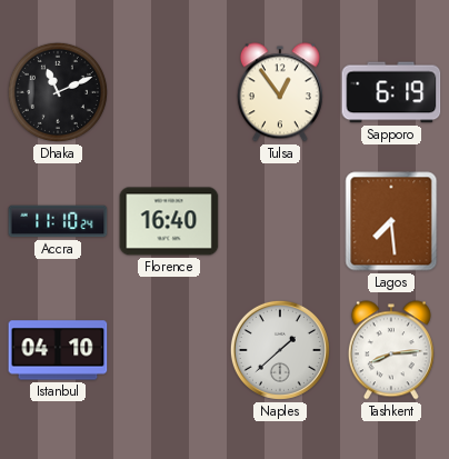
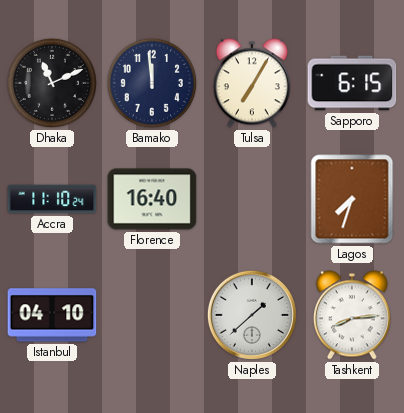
Bamako: none -> 11:59 (152, 83)
Tulsa: 12:54 -> 7:05 (252, 83)
Sapporo: 6:19 -> 6:15 (352, 83)
Lagos: 7:29 -> 7:33 (352, 199)
